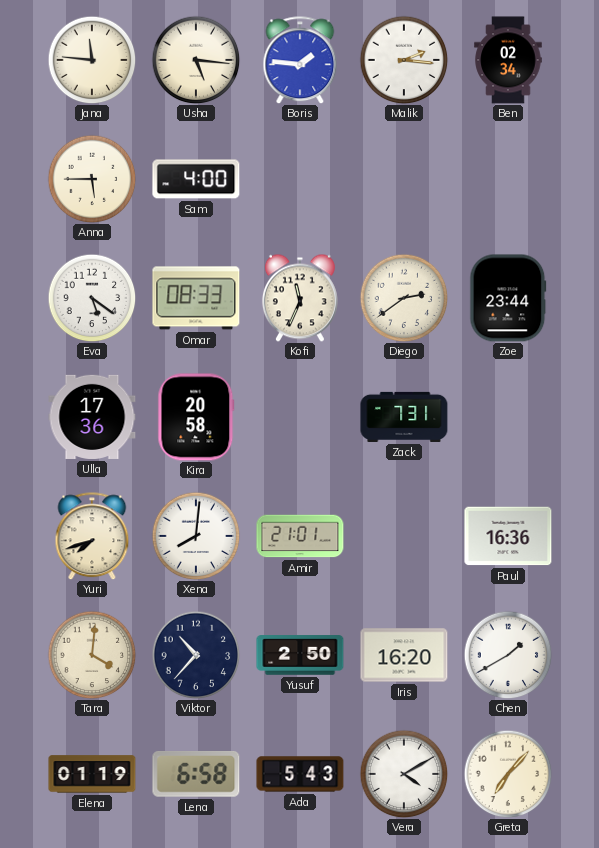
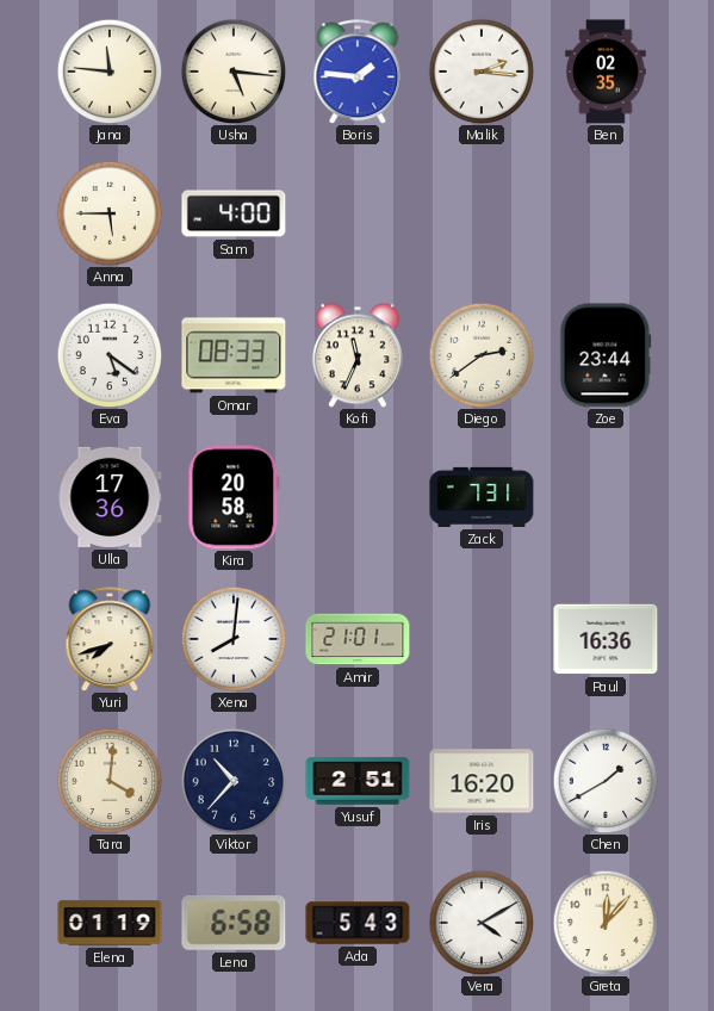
Ben: 02:34 -> 02:35 (606, 72)
Yusuf: 2:50 -> 2:51 (358, 781)
Greta: 7:07 -> 12:07 (606, 923)
